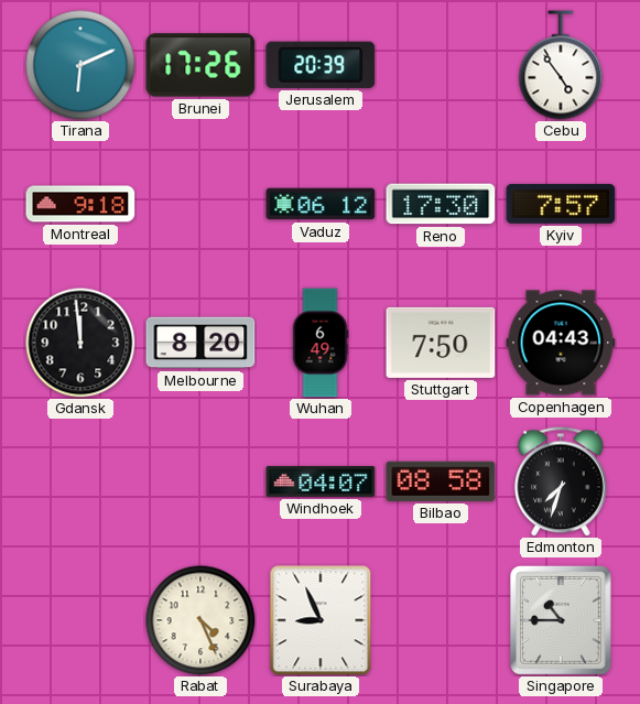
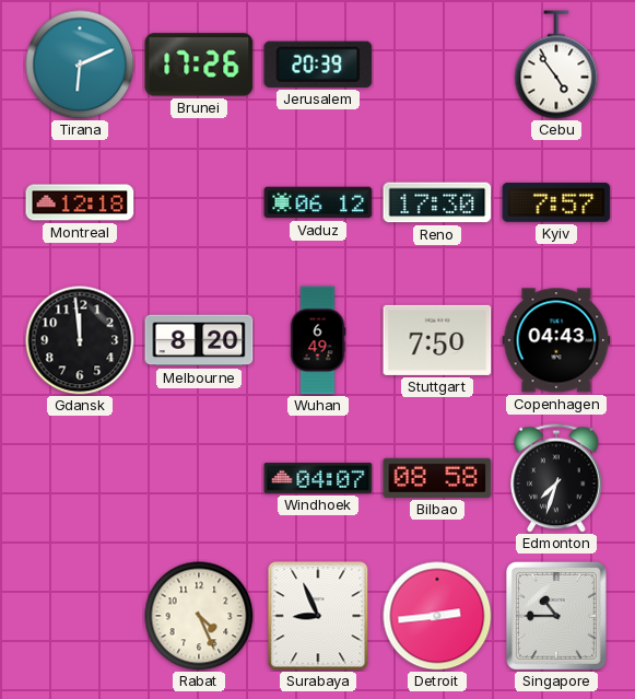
Montreal: 9:18 -> 12:18 (80, 202)
Detroit: none -> 2:44 (437, 616)
